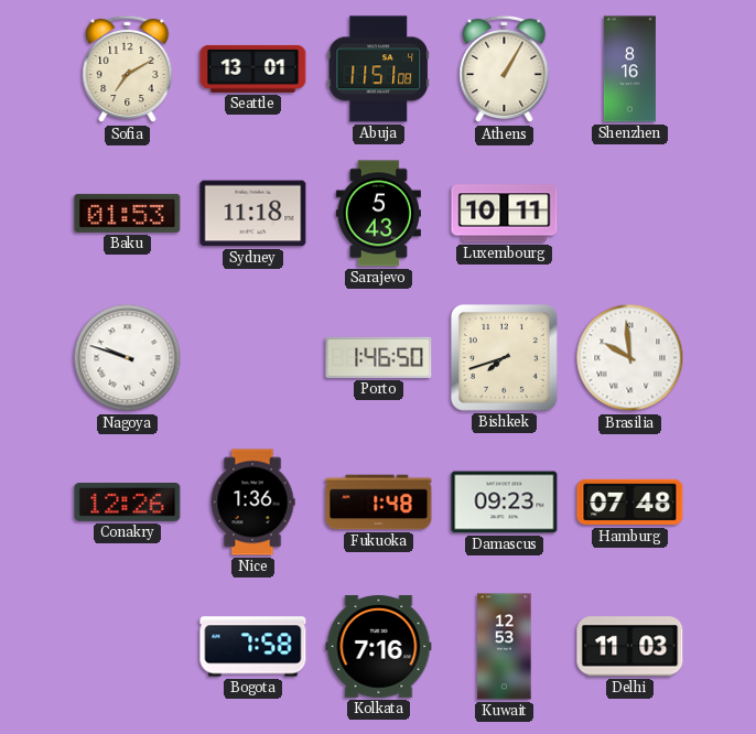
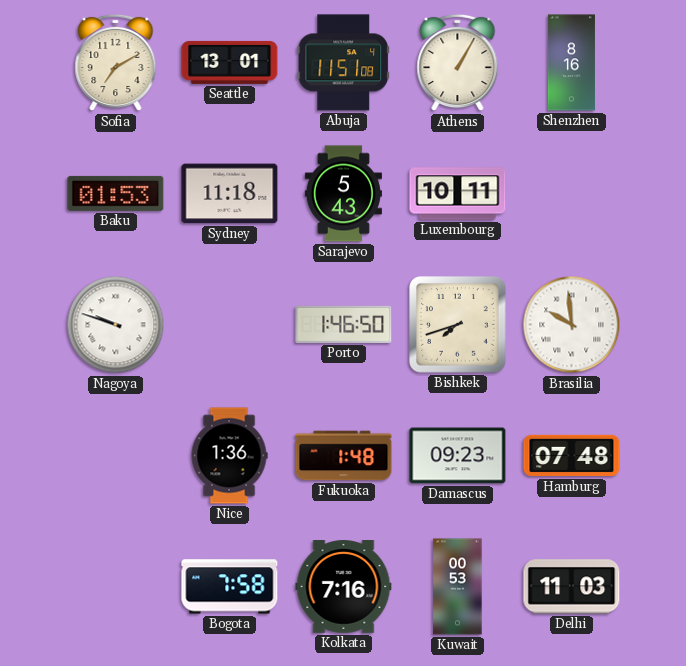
Conakry: 12:26 -> none (128, 503)
Kuwait: 12:53 -> 00:53 (458, 587)
